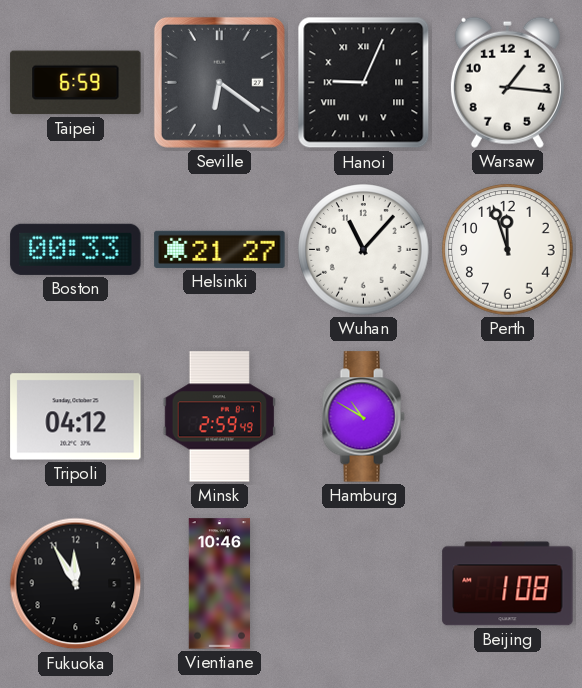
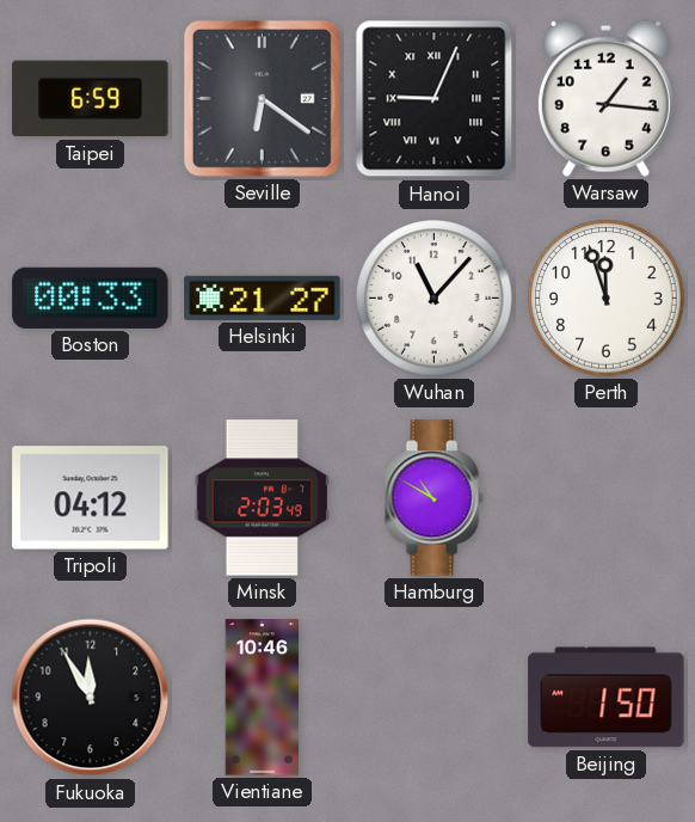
Minsk: 2:59 -> 2:03 (262, 498)
Beijing: 1:08 -> 1:50 (607, 698)
